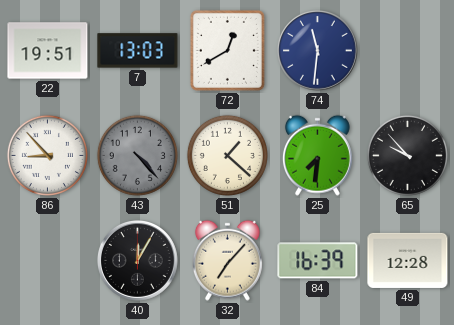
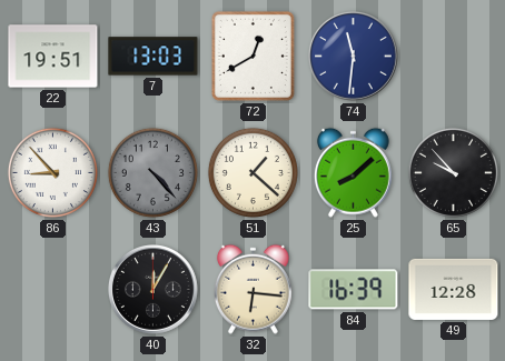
25: 7:31 -> 8:08 (353, 172)
32: 7:07 -> 6:16 (253, 289)
